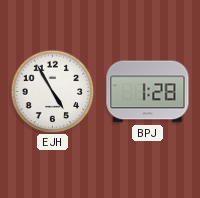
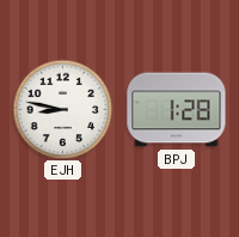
EJH: 4:55 -> 8:47 (62, 109)
